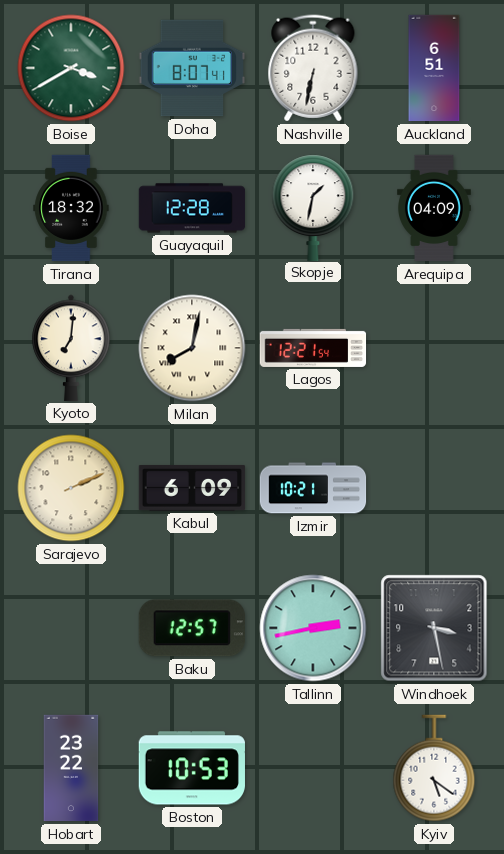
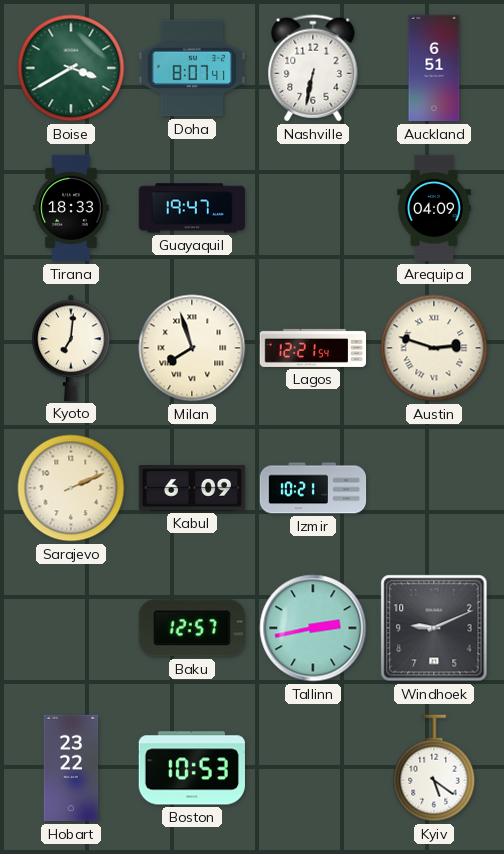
Tirana: 18:32 -> 18:33 (71, 208)
Guayaquil: 12:28 -> 19:47 (192, 208)
Skopje: 1:32 -> none (313, 207)
Milan: 8:02 -> 7:57 (192, 348)
Austin: none -> 2:48 (434, 348)
Windhoek: 3:28 -> 9:11 (434, 628)
